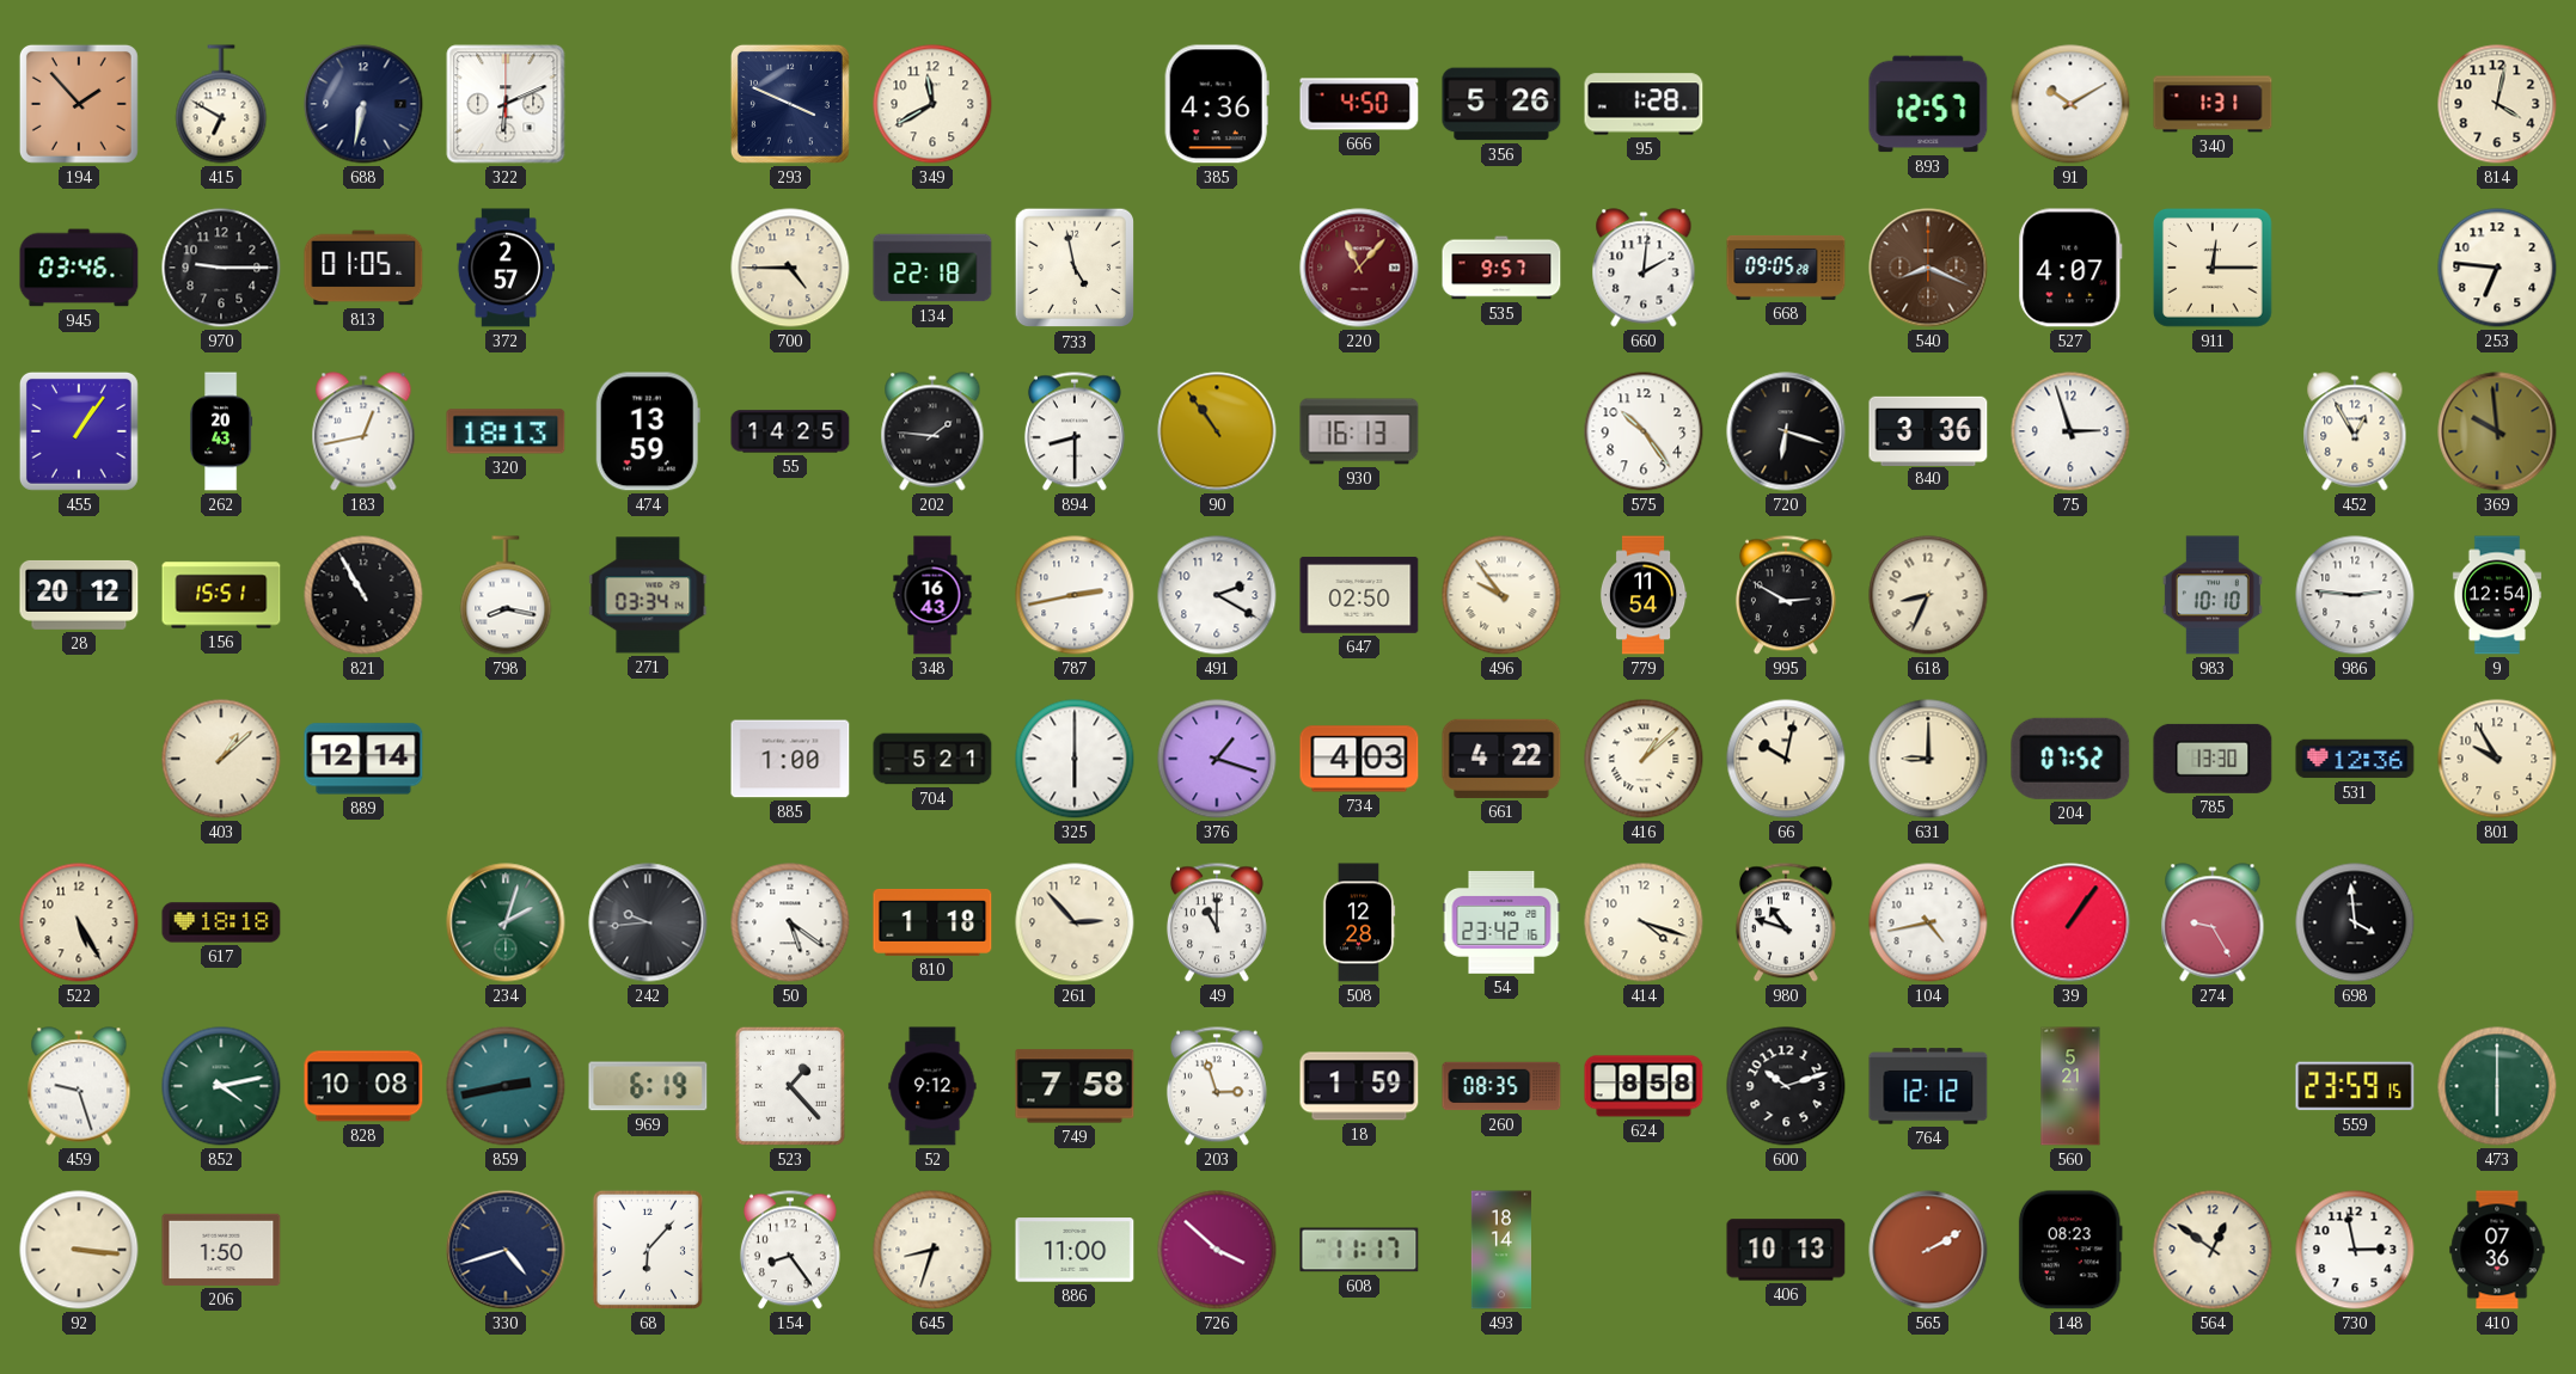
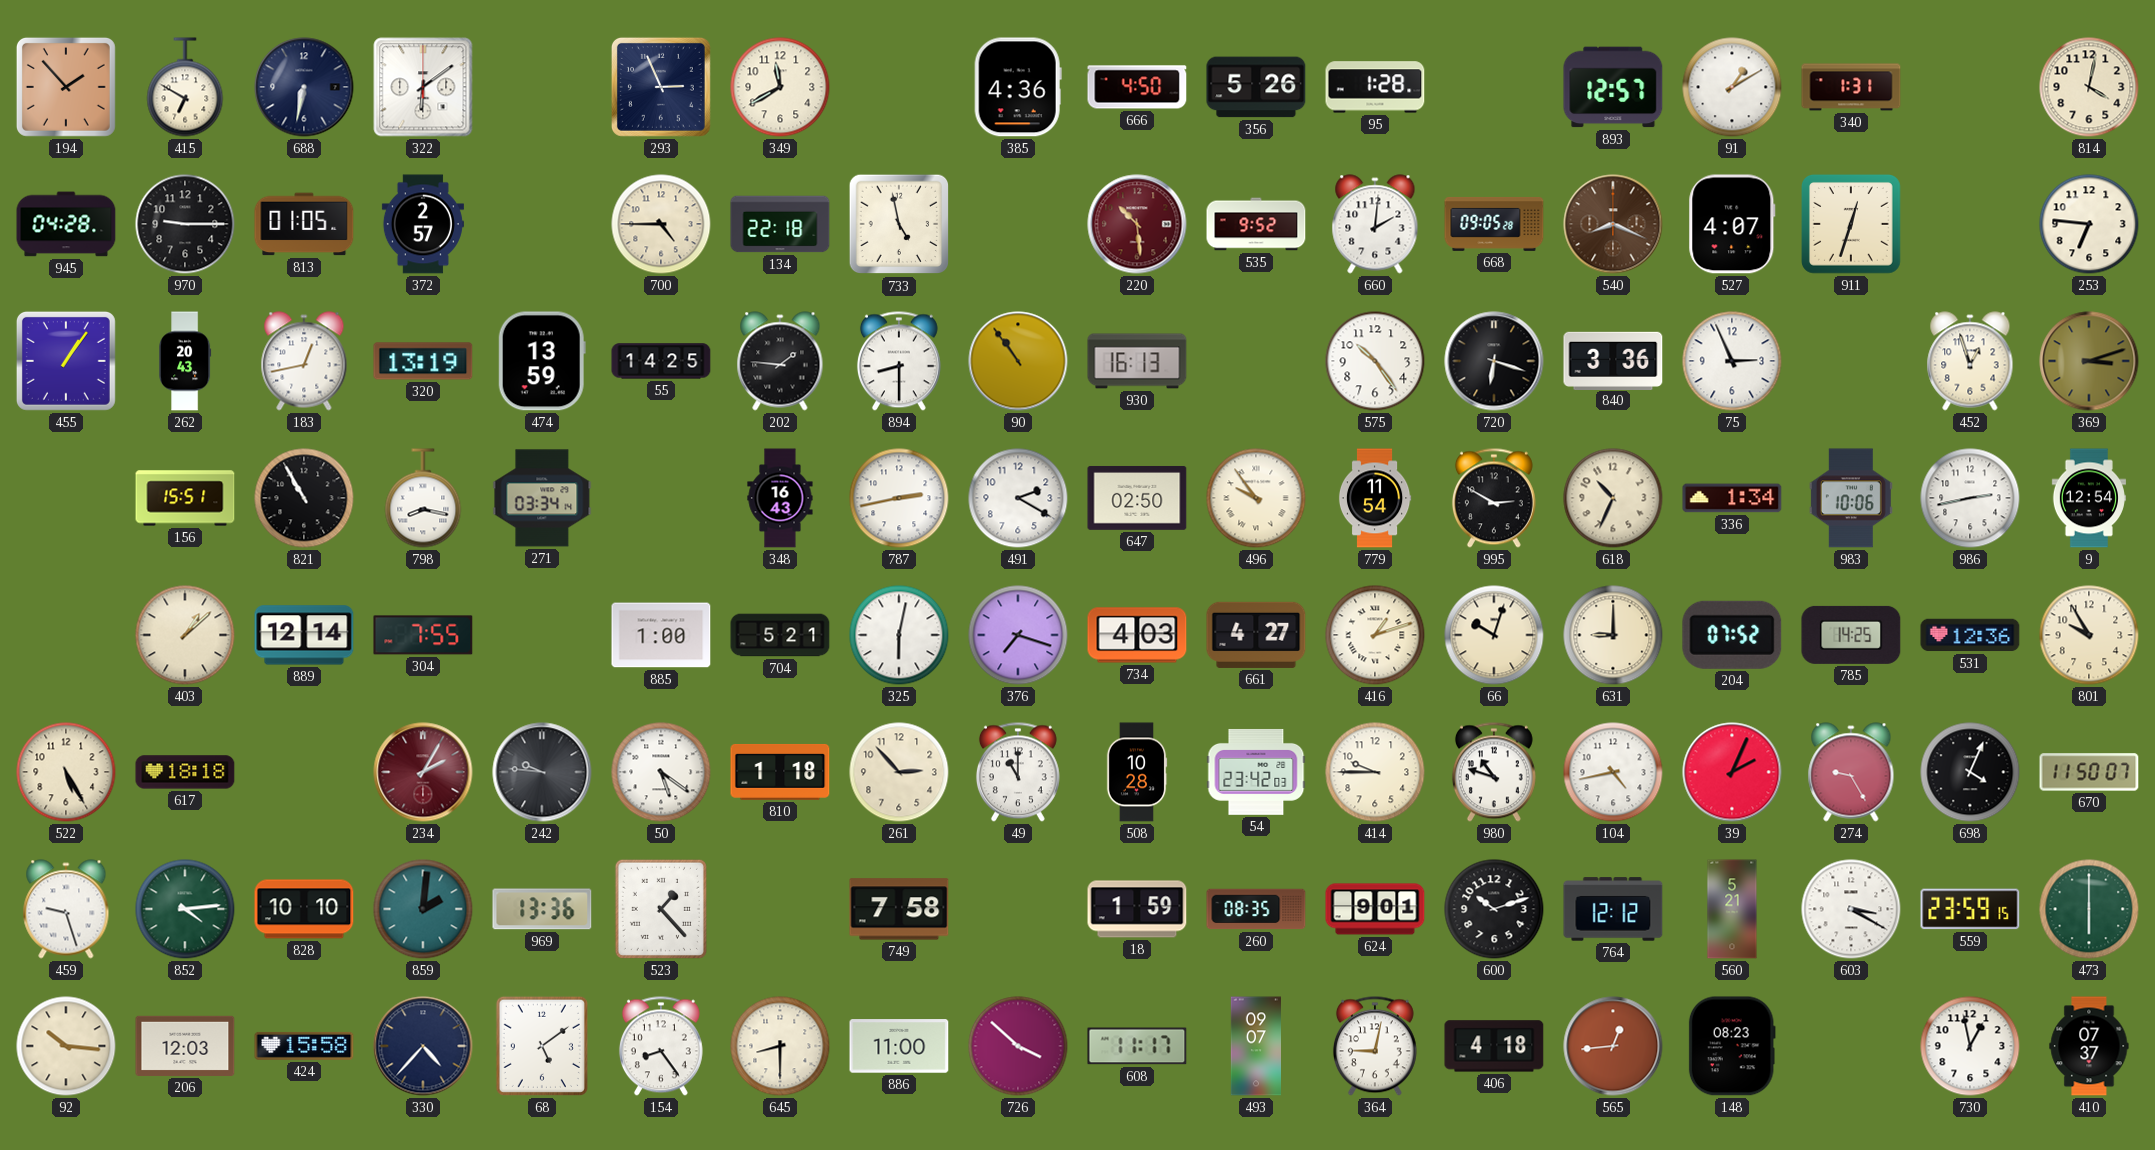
322: 6:11 -> 6:09 (423, 87)
293: 3:49 -> 2:56 (661, 87)
91: 10:10 -> 1:10 (1732, 87)
945: 03:46 -> 04:28 (66, 224)
220: 11:07 -> 10:29 (1137, 224)
535: 9:57 -> 9:52 (1256, 224)
911: 12:15 -> 12:33 (1852, 225)
320: 18:13 -> 13:19 (423, 361)
75: 2:57 -> 2:56 (1732, 361)
452: 12:55 -> 12:57 (1970, 361)
369: 9:59 -> 3:12 (2089, 361)
28: 20:12 -> none (79, 595)
618: 8:34 -> 10:34 (1613, 498)
336: none -> 1:34 (1732, 498)
983: 10:10 -> 10:06 (1851, 498)
986: 2:46 -> 2:43 (1970, 498)
304: none -> 7:55 (423, 635)
325: 6:00 -> 6:02 (899, 635)
376: 1:18 -> 7:18 (1018, 635)
661: 4:22 -> 4:27 (1256, 635)
416: 1:08 -> 1:12 (1375, 635)
66: 10:02 -> 10:03 (1494, 635)
785: 13:30 -> 14:25 (1851, 635)
234: 2:03 -> 2:05 (423, 772)
234 dial: green -> burgundy (423, 772)
242: 9:44 -> 9:46 (542, 772)
508: 12:28 -> 10:28 (1137, 772)
54: 23:42:16 -> 23:42:03 (1256, 772)
414: 4:18 -> 9:45 (1375, 772)
39: 1:06 -> 2:04 (1732, 772)
698: 3:59 -> 4:04 (1970, 772)
670: none -> 11:50 (2089, 772)
852: 4:13 -> 4:14 (185, 909)
828: 10:08 -> 10:10 (304, 909)
859: 2:43 -> 2:01 (423, 909)
969: 6:19 -> 13:36 (542, 909)
52: 9:12 -> none (932, 1086)
203: 2:57 -> none (1217, 1086)
624: 8:58 -> 9:01 (1375, 909)
603: none -> 3:20 (1851, 909)
92: 3:16 -> 10:16 (66, 1046)
206: 1:50 -> 12:03 (185, 1046)
424: none -> 15:58 (304, 1046)
330: 4:42 -> 4:37 (423, 1046)
68: 6:07 -> 5:09 (542, 1046)
645: 8:33 -> 8:30 (780, 1046)
493: 18:14 -> 09:07 (1255, 1046)
364: none -> 9:02 (1375, 1046)
406: 10:13 -> 4:18 (1494, 1046)
565: 2:10 -> 12:44 (1613, 1046)
564: 12:51 -> none (2213, 1250)
730: 2:58 -> 12:58 (1970, 1046)
410: 07:36 -> 07:37 (2089, 1046)
